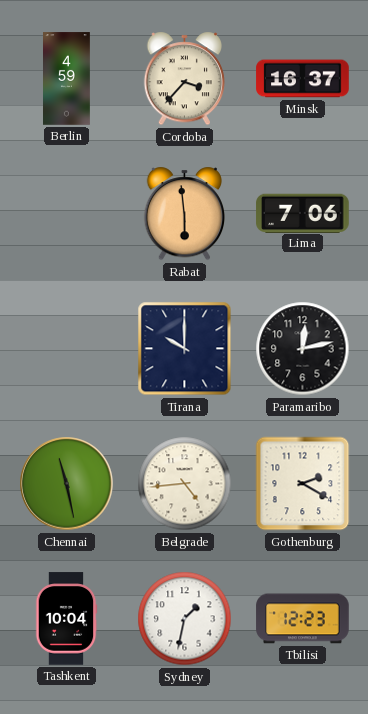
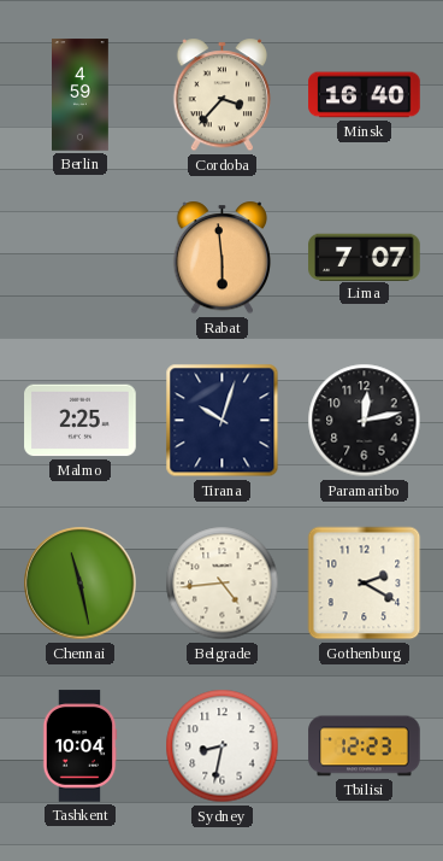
Minsk: 16:37 -> 16:40 (365, 95)
Lima: 7:06 -> 7:07 (365, 257)
Malmo: none -> 2:25 (81, 421)
Tirana: 10:00 -> 10:03 (223, 421)
Sydney: 1:32 -> 8:32 (223, 746)
